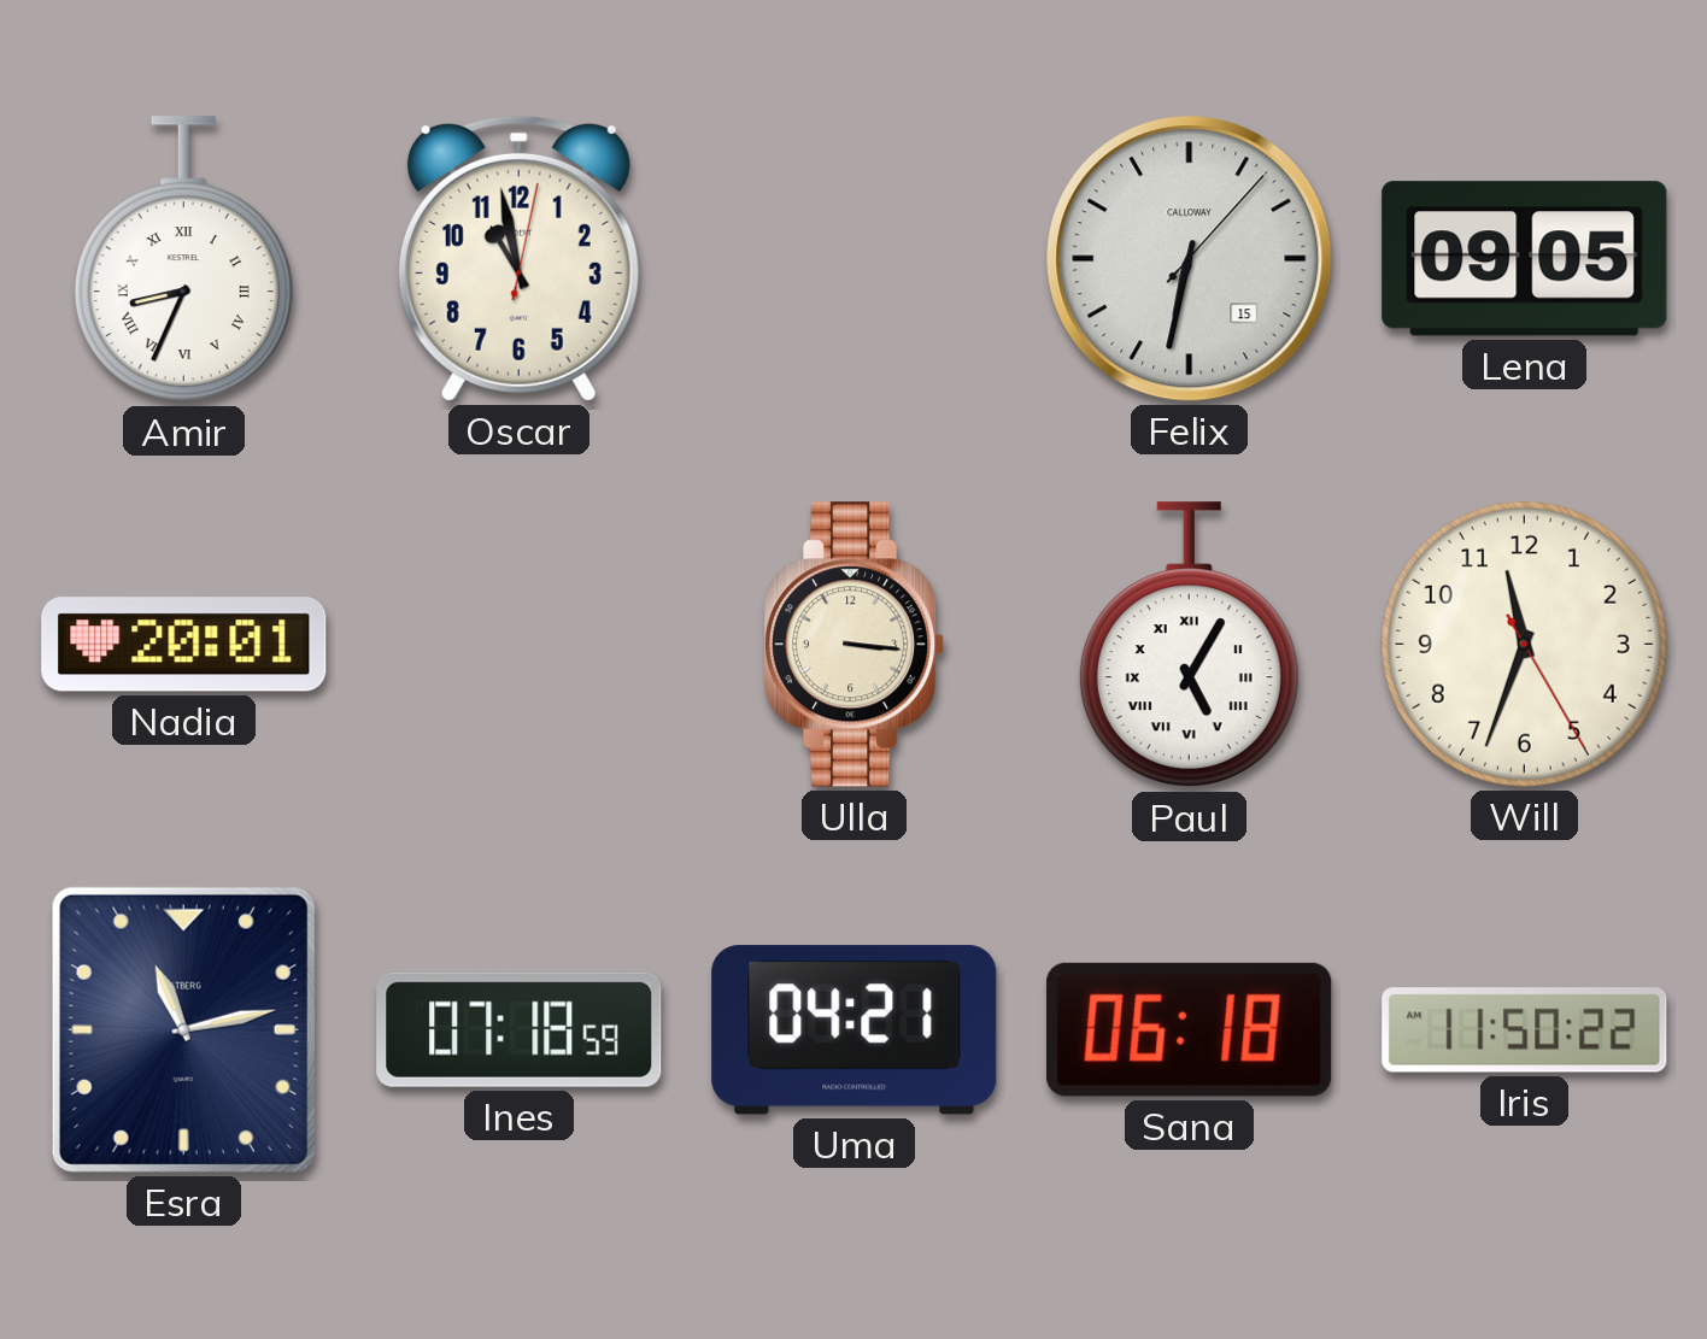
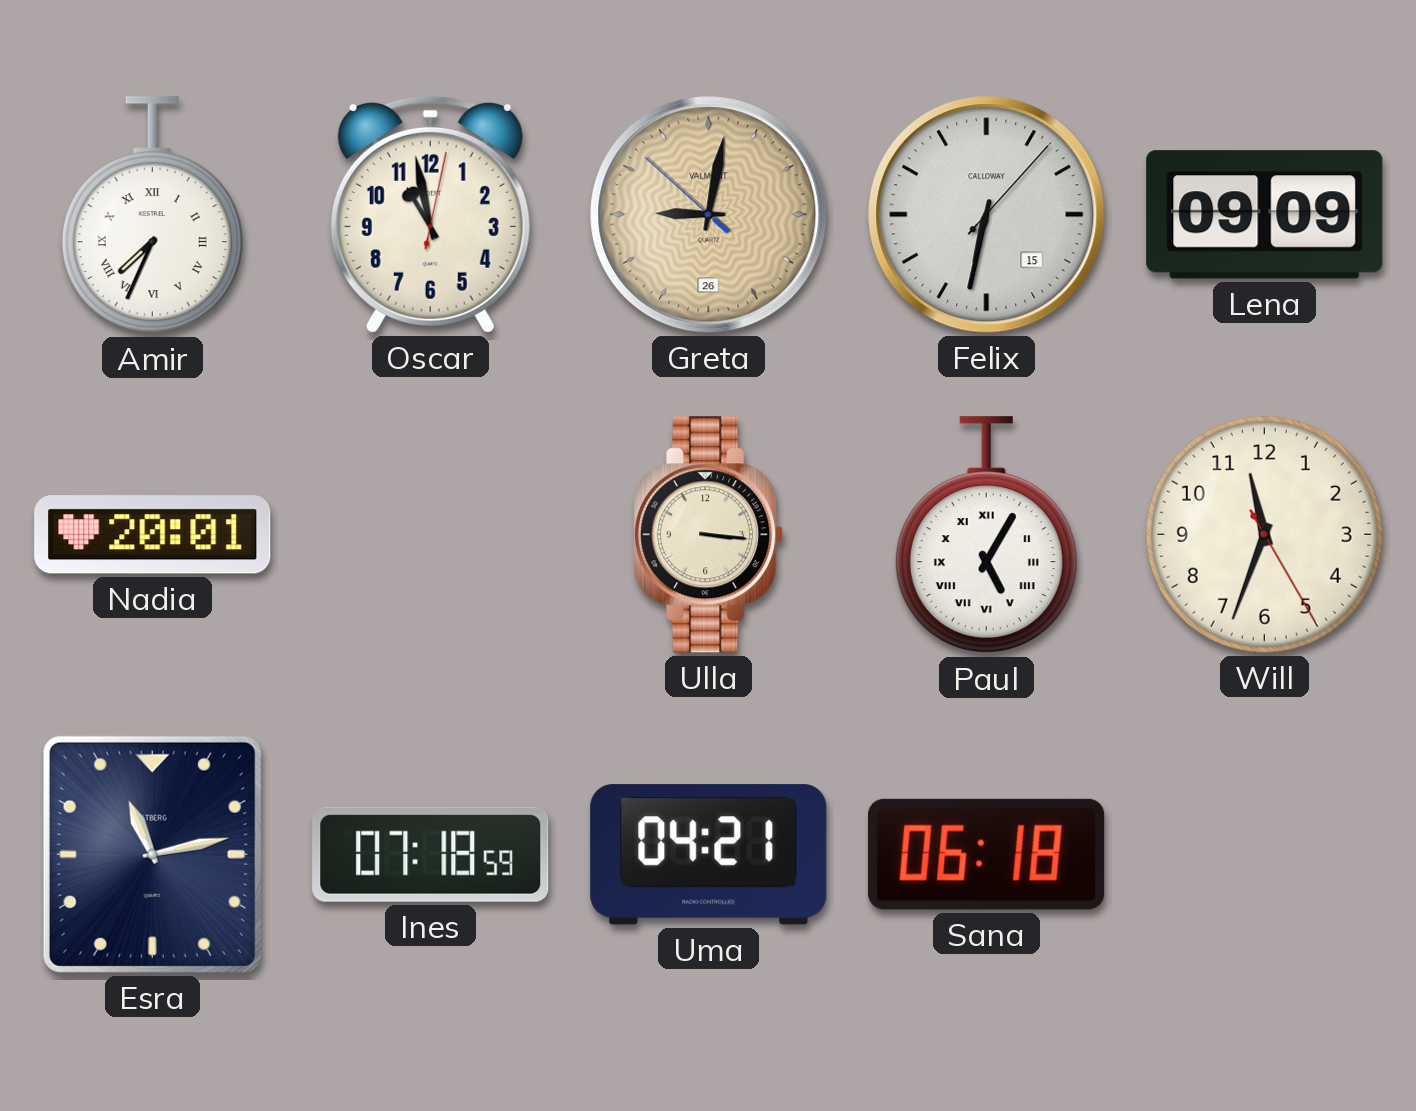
Amir: 8:34 -> 7:34 (152, 215)
Greta: none -> 9:01 (709, 215)
Lena: 09:05 -> 09:09 (1265, 215)
Iris: 11:50 -> none (1525, 1030)
